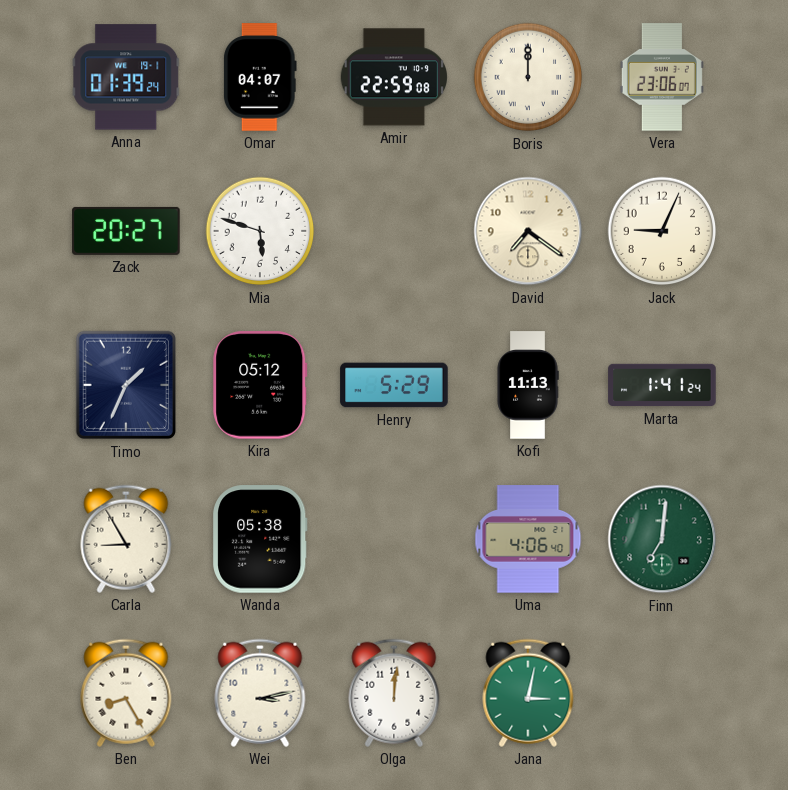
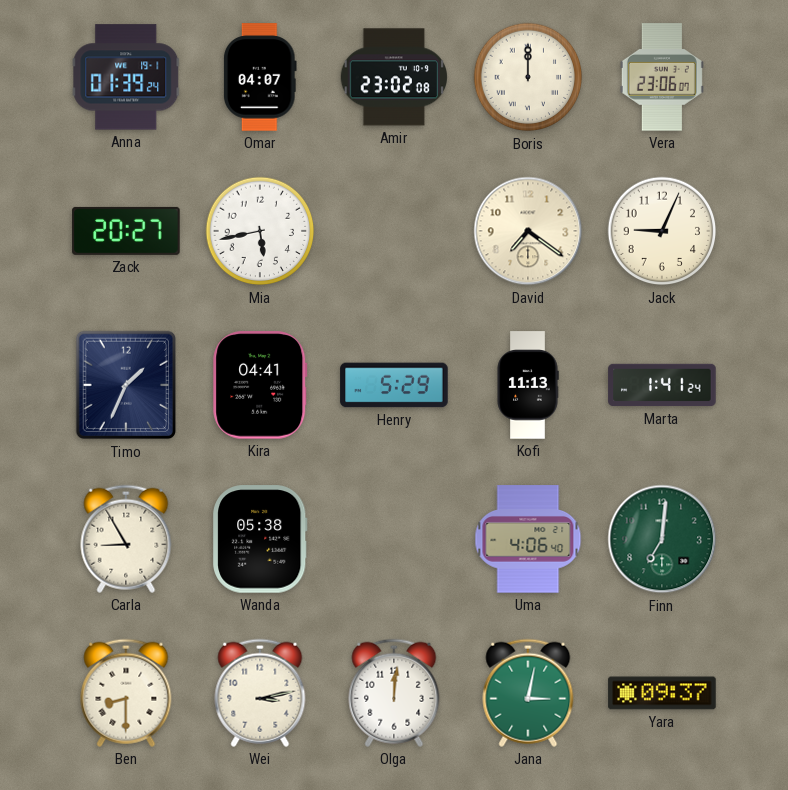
Amir: 22:59 -> 23:02 (393, 77)
Mia: 5:48 -> 5:43 (260, 231)
Kira: 05:12 -> 04:41 (260, 385)
Ben: 8:25 -> 8:30 (126, 693)
Yara: none -> 09:37 (662, 693)
